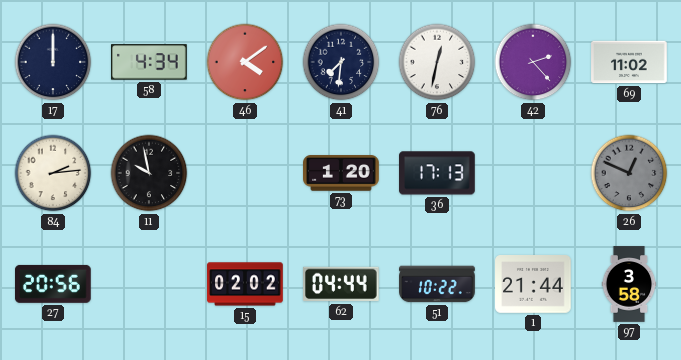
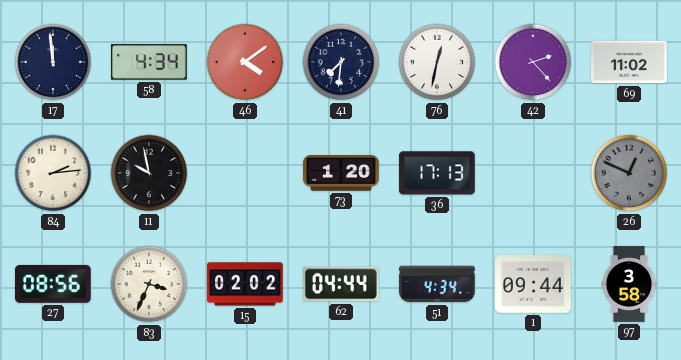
17: 12:00 -> 11:59 (53, 62)
27: 20:56 -> 08:56 (54, 284)
83: none -> 3:34 (149, 284)
51: 10:22 -> 4:34 (437, 284)
1: 21:44 -> 09:44 (533, 284)
